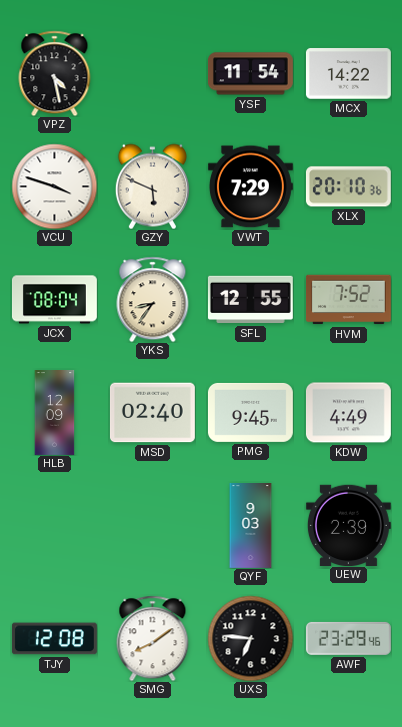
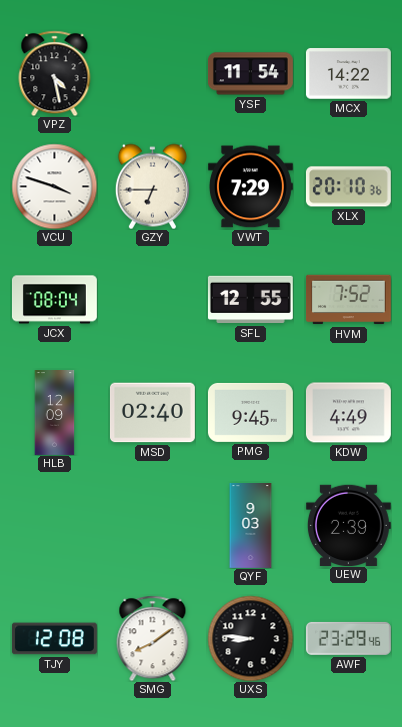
GZY: 5:49 -> 6:45 (152, 186)
YKS: 8:36 -> none (153, 299)
UXS: 6:46 -> 8:46 (250, 638)
